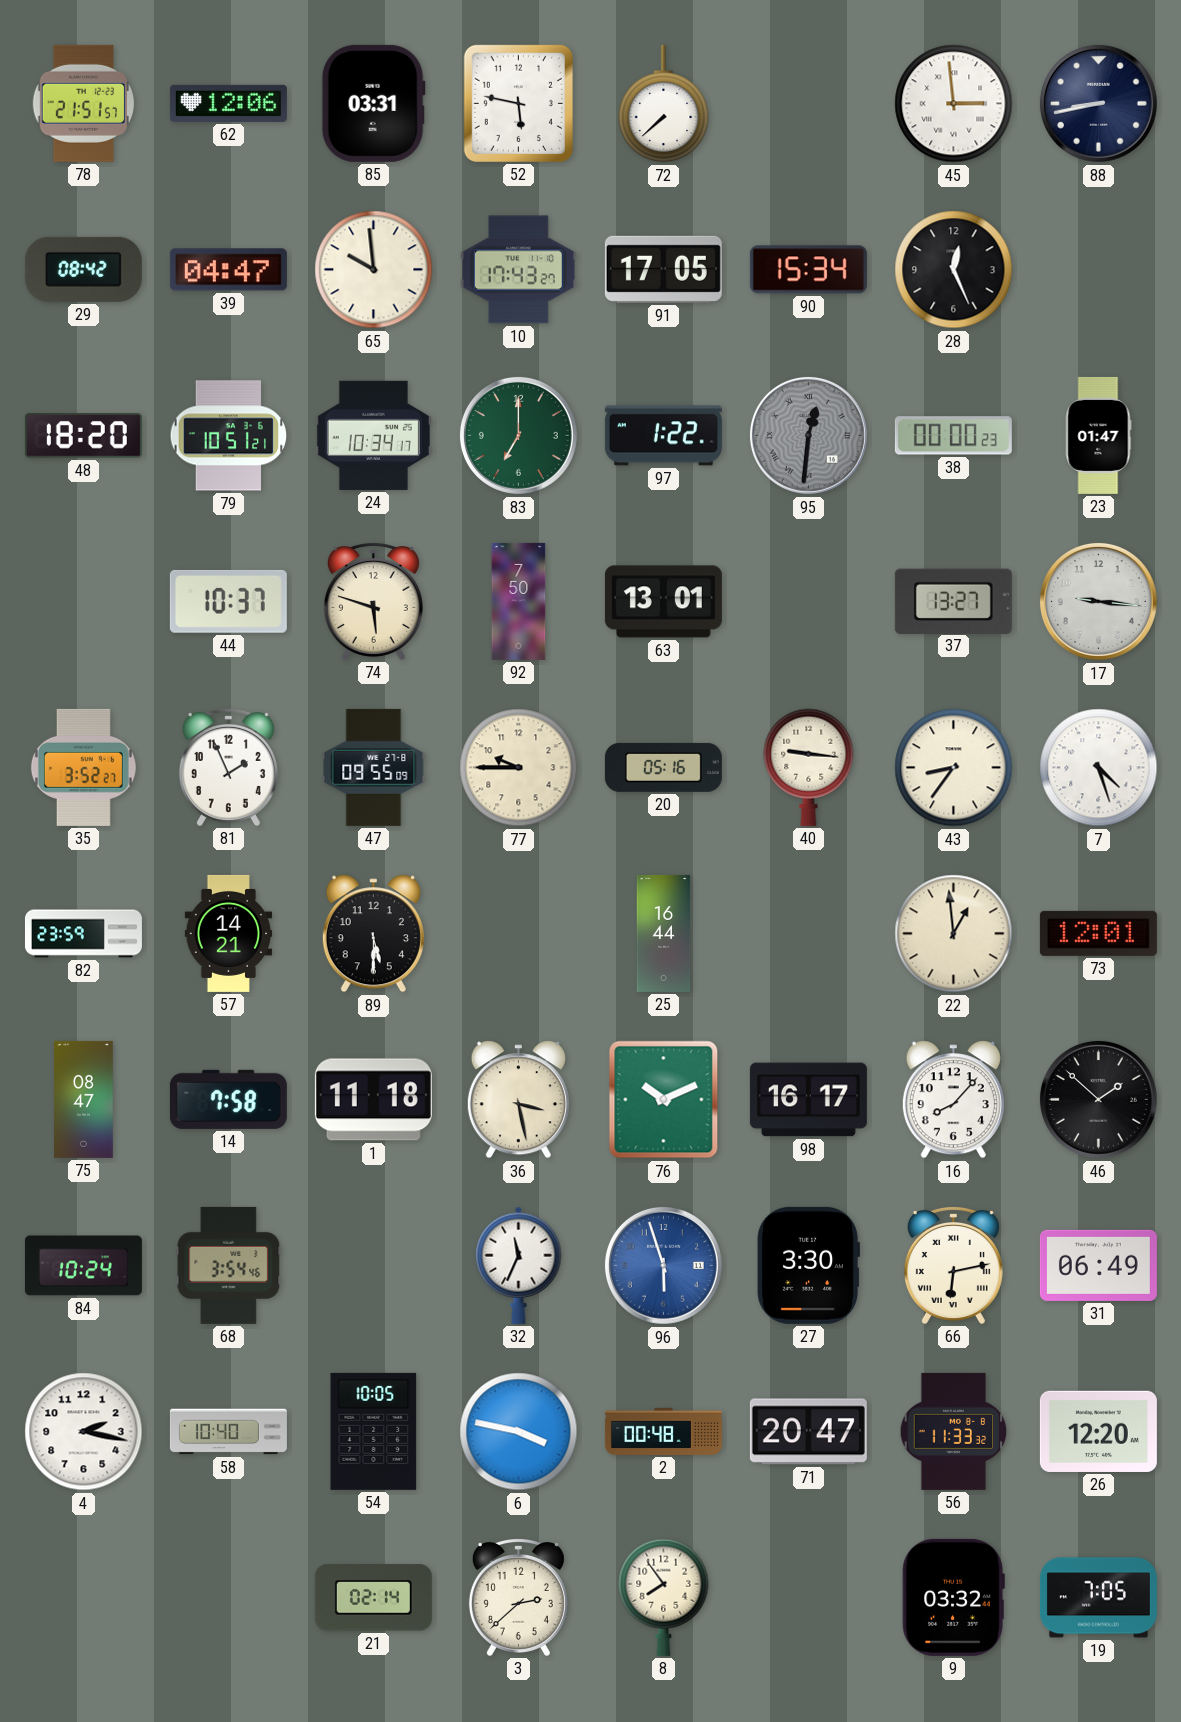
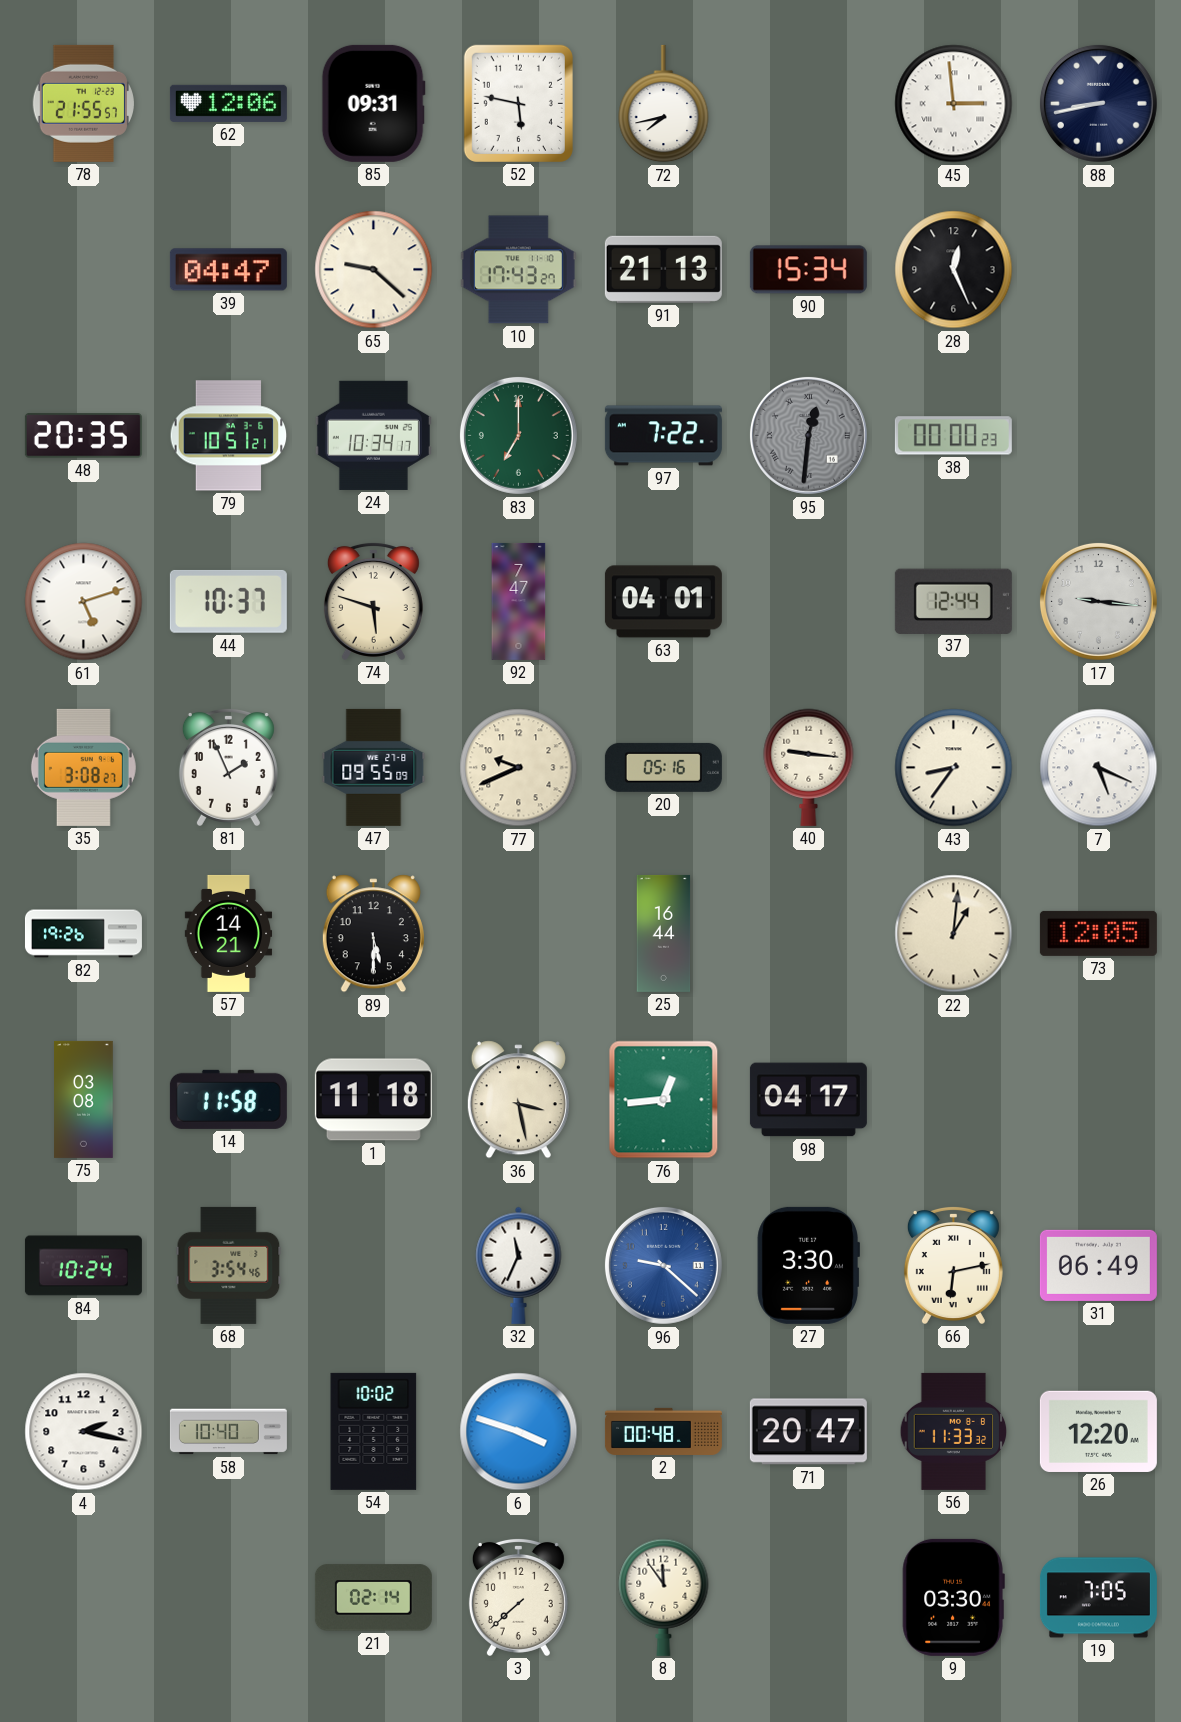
78: 21:51 -> 21:55 (83, 103)
85: 03:31 -> 09:31 (373, 103)
72: 7:38 -> 7:43 (664, 104)
29: 08:42 -> none (83, 269)
65: 9:59 -> 9:22 (374, 270)
91: 17:05 -> 21:13 (663, 269)
48: 18:20 -> 20:35 (83, 436)
97: 1:22 -> 7:22 (663, 436)
23: 01:47 -> none (1099, 435)
61: none -> 5:12 (84, 602)
92: 7:50 -> 7:47 (519, 601)
63: 13:01 -> 04:01 (663, 602)
37: 13:27 -> 12:44 (953, 601)
35: 3:52 -> 3:08 (83, 767)
77: 9:45 -> 9:41 (519, 768)
7: 4:27 -> 5:19 (1099, 768)
82: 23:59 -> 19:26 (83, 934)
22: 12:59 -> 1:01 (954, 934)
73: 12:01 -> 12:05 (1098, 933)
75: 08:47 -> 03:08 (84, 1099)
14: 7:58 -> 11:58 (228, 1099)
76: 10:11 -> 12:44 (664, 1100)
98: 16:17 -> 04:17 (808, 1100)
16: 8:07 -> none (953, 1100)
46: 1:52 -> none (1098, 1099)
96: 5:57 -> 9:22 (663, 1265)
54: 10:05 -> 10:02 (374, 1431)
6: 3:47 -> 3:48 (519, 1432)
3: 2:38 -> 7:38 (518, 1597)
8: 7:54 -> 11:54 (664, 1597)
9: 03:32 -> 03:30 (953, 1597)
